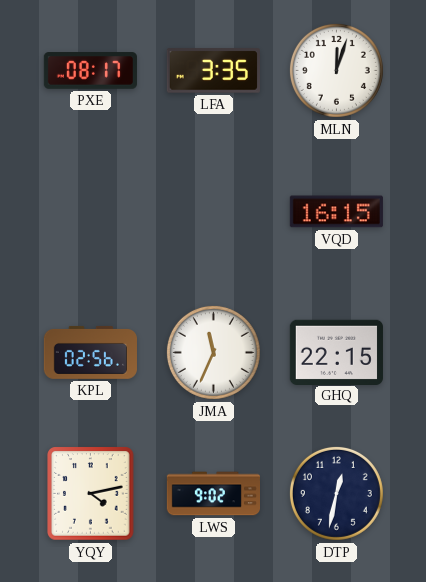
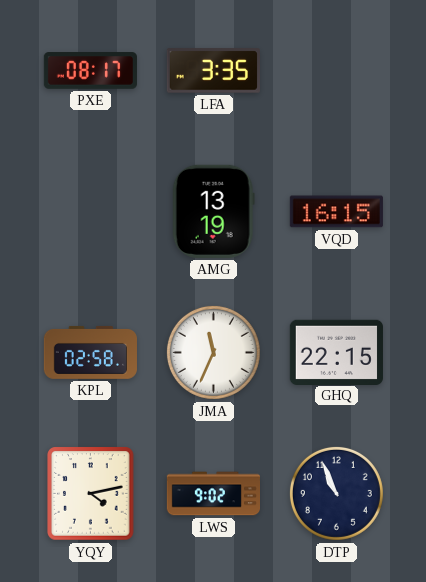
MLN: 12:03 -> none (336, 70)
AMG: none -> 13:19 (213, 211)
KPL: 02:56 -> 02:58 (90, 352)
DTP: 12:32 -> 10:56 (336, 493)
